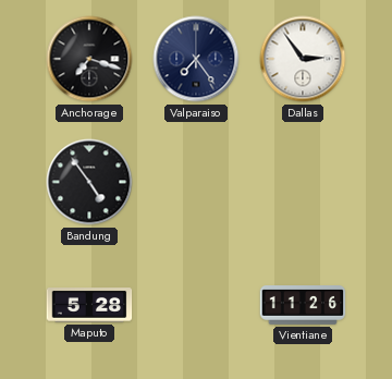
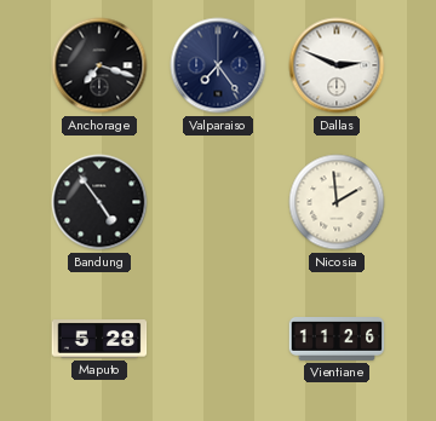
Dallas: 2:54 -> 2:49 (337, 65)
Nicosia: none -> 1:59 (337, 202)
